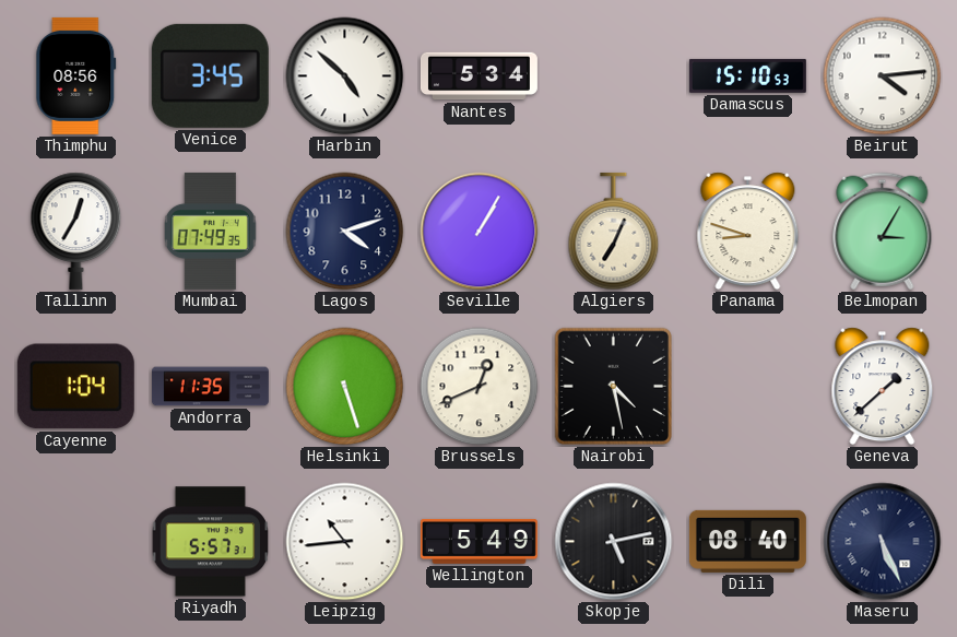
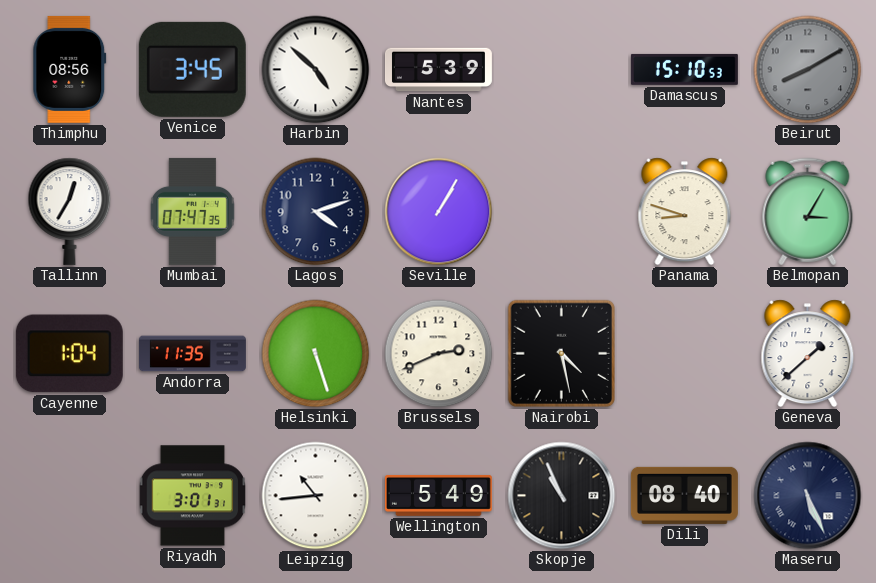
Nantes: 5:34 -> 5:39 (438, 70)
Beirut: 4:14 -> 8:10 (808, 70)
Beirut dial: white -> grey (808, 70)
Mumbai: 07:49 -> 07:47 (193, 211)
Algiers: 7:04 -> none (614, 232)
Brussels: 12:41 -> 2:41 (439, 354)
Riyadh: 5:57 -> 3:01 (193, 496)
Skopje: 5:13 -> 10:56 (562, 496)
